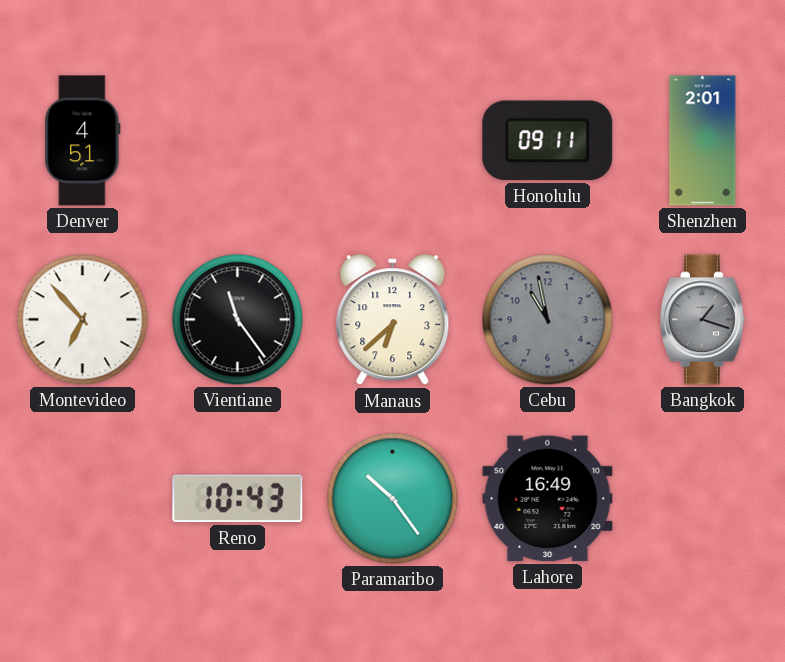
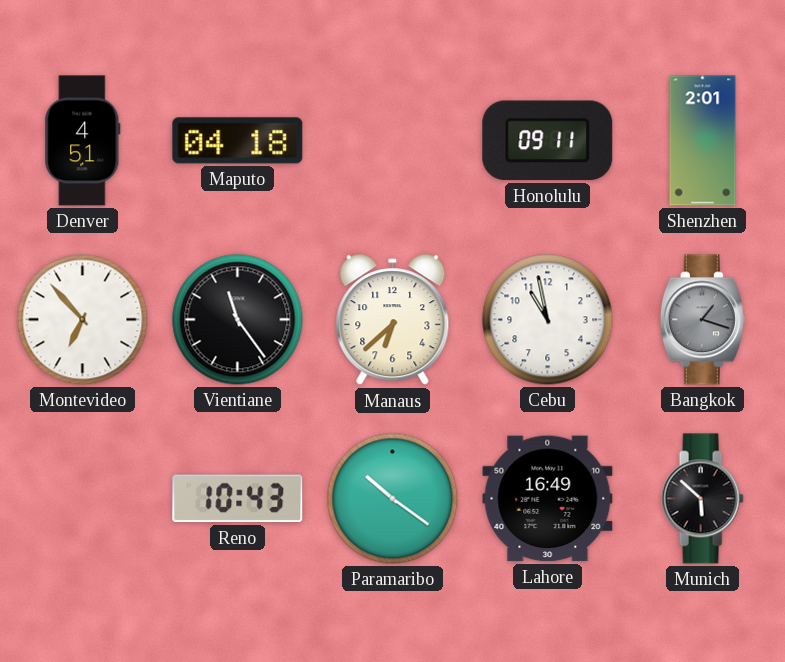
Maputo: none -> 04:18 (238, 141)
Cebu dial: grey -> white (548, 320)
Paramaribo: 10:24 -> 10:21 (393, 499)
Munich: none -> 5:52 (702, 499)
